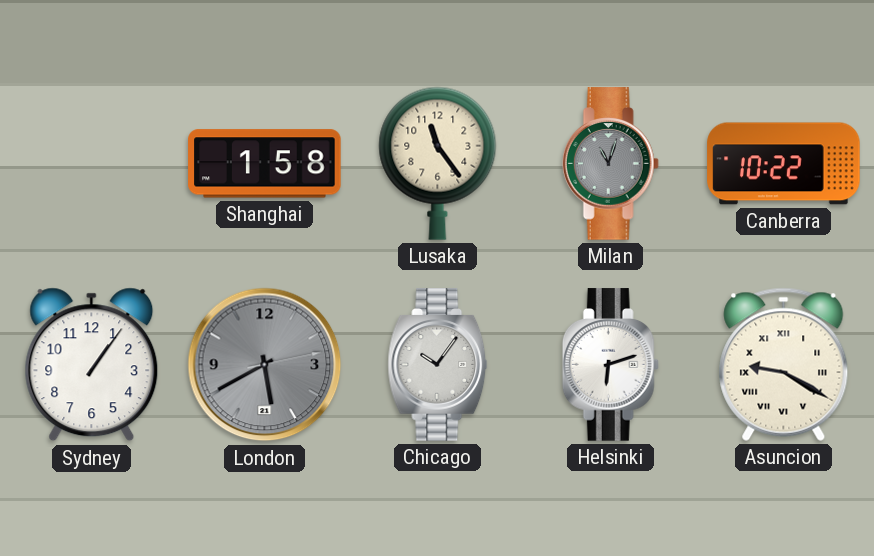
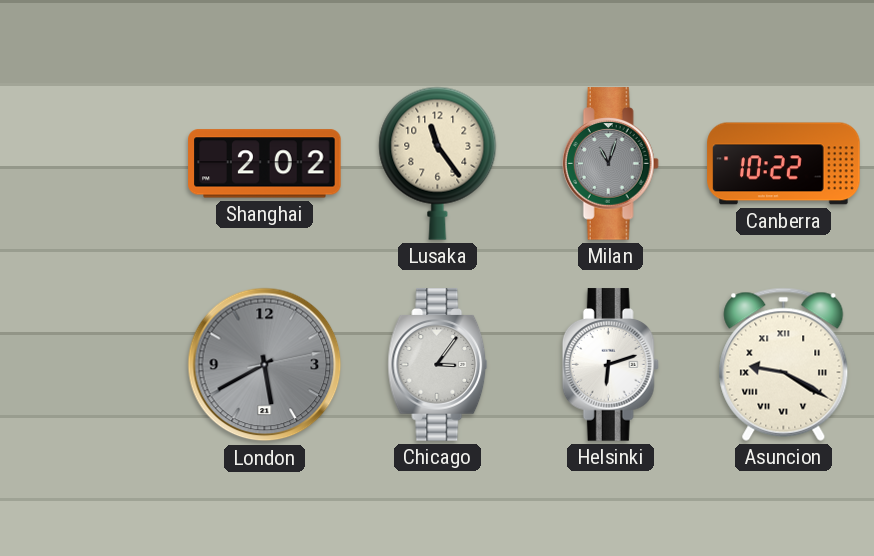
Shanghai: 1:58 -> 2:02 (265, 164)
Sydney: 1:06 -> none (92, 365)
Chicago: 10:06 -> 3:06 (438, 365)
